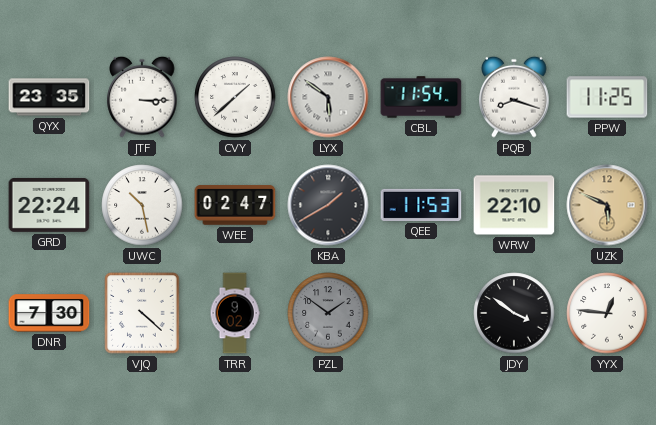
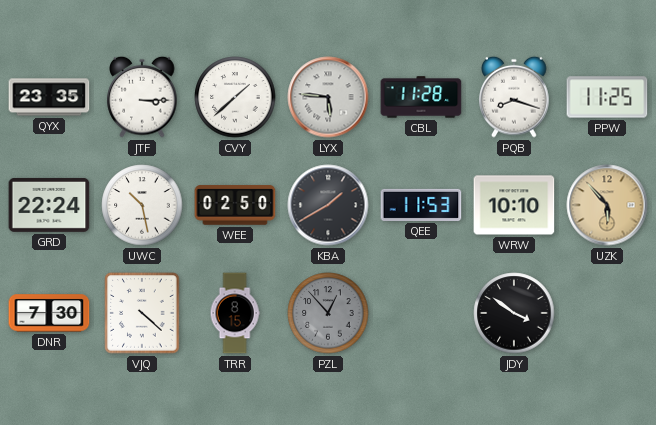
LYX: 5:51 -> 5:46 (328, 97)
CBL: 11:54 -> 11:28 (421, 97)
WEE: 02:47 -> 02:50 (235, 205)
WRW: 22:10 -> 10:10 (514, 205)
UZK: 5:49 -> 5:53 (607, 205)
TRR: 9:02 -> 8:15 (235, 313)
PZL: 1:51 -> 12:53 (328, 313)
YYX: 12:46 -> none (607, 313)
